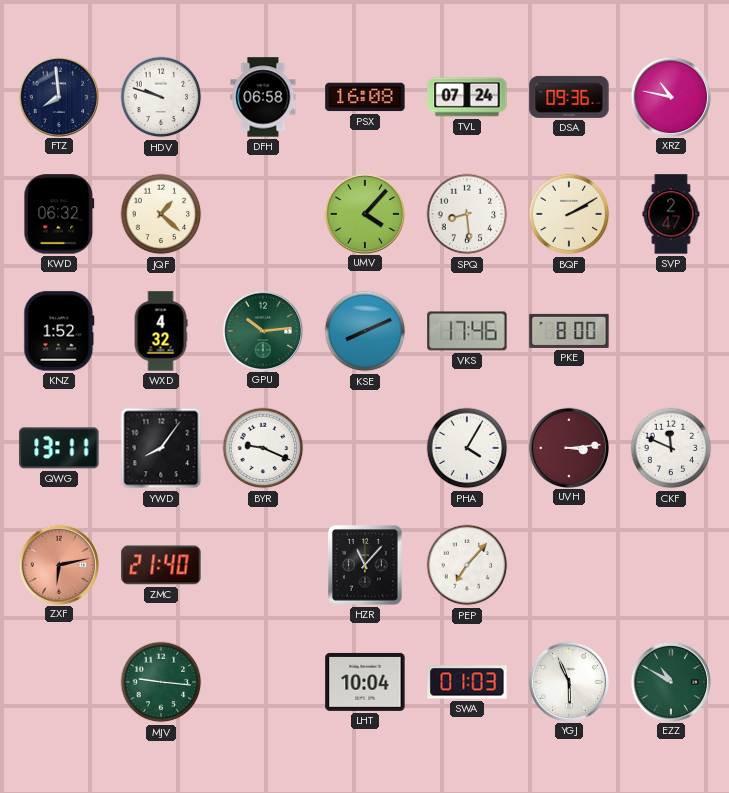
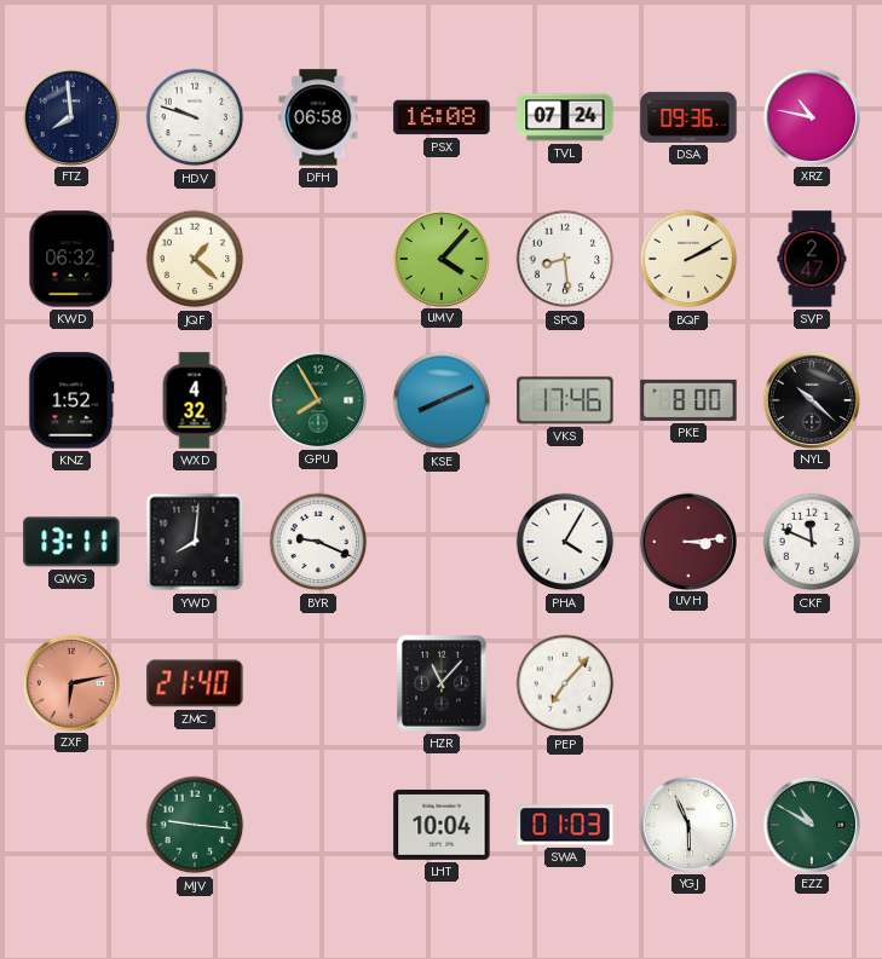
GPU: 10:14 -> 7:55 (317, 399)
NYL: none -> 10:22 (811, 399)
YWD: 8:06 -> 8:01 (195, 542)
